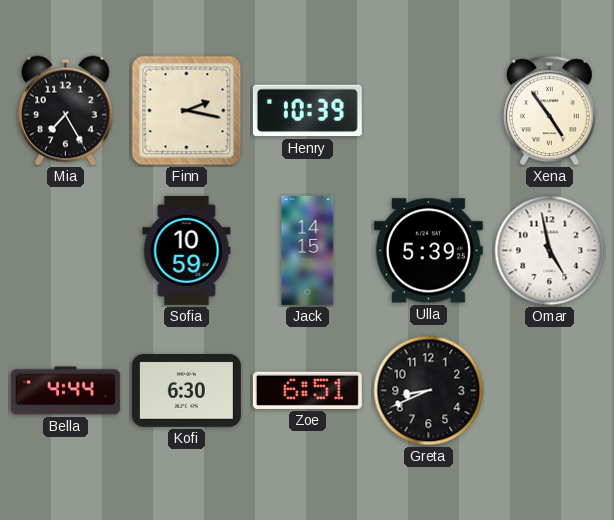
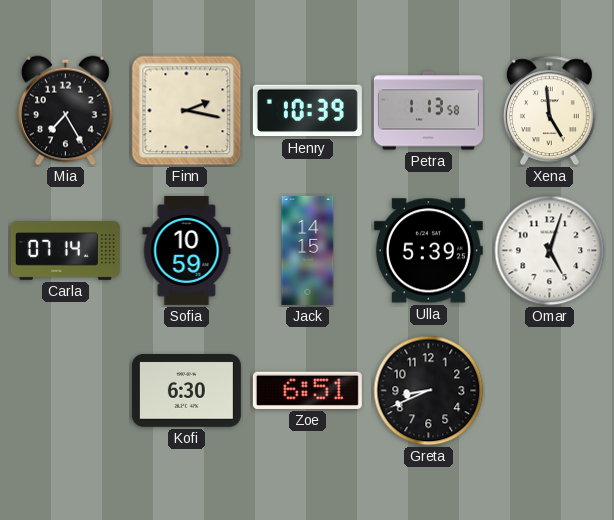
Petra: none -> 1:13 (428, 111)
Xena: 4:54 -> 4:59 (549, 111)
Carla: none -> 07:14 (65, 251)
Omar: 4:58 -> 5:03 (550, 251)
Bella: 4:44 -> none (65, 391)
